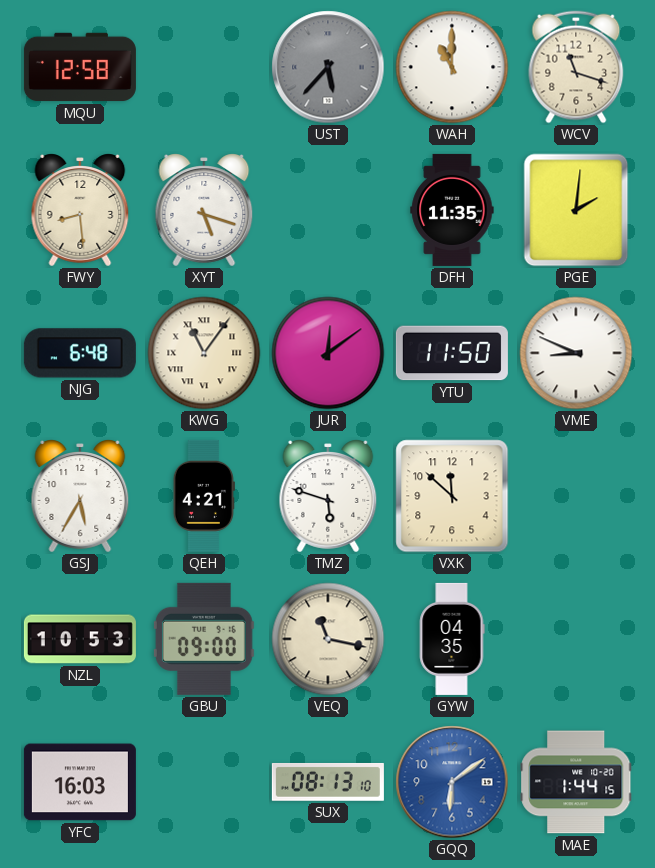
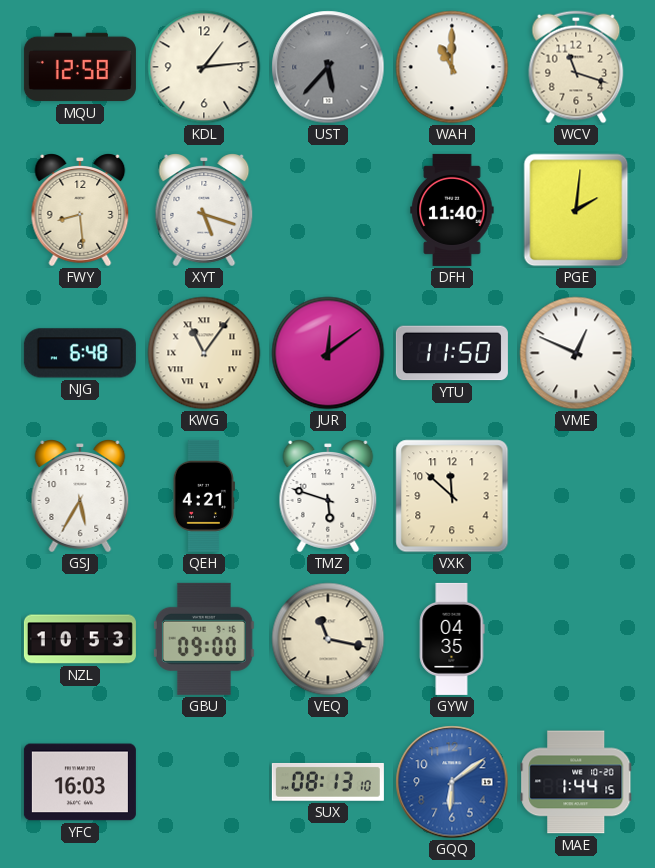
KDL: none -> 1:14 (204, 67)
DFH: 11:35 -> 11:40 (452, 210)
VME: 8:49 -> 12:49 (576, 353)
